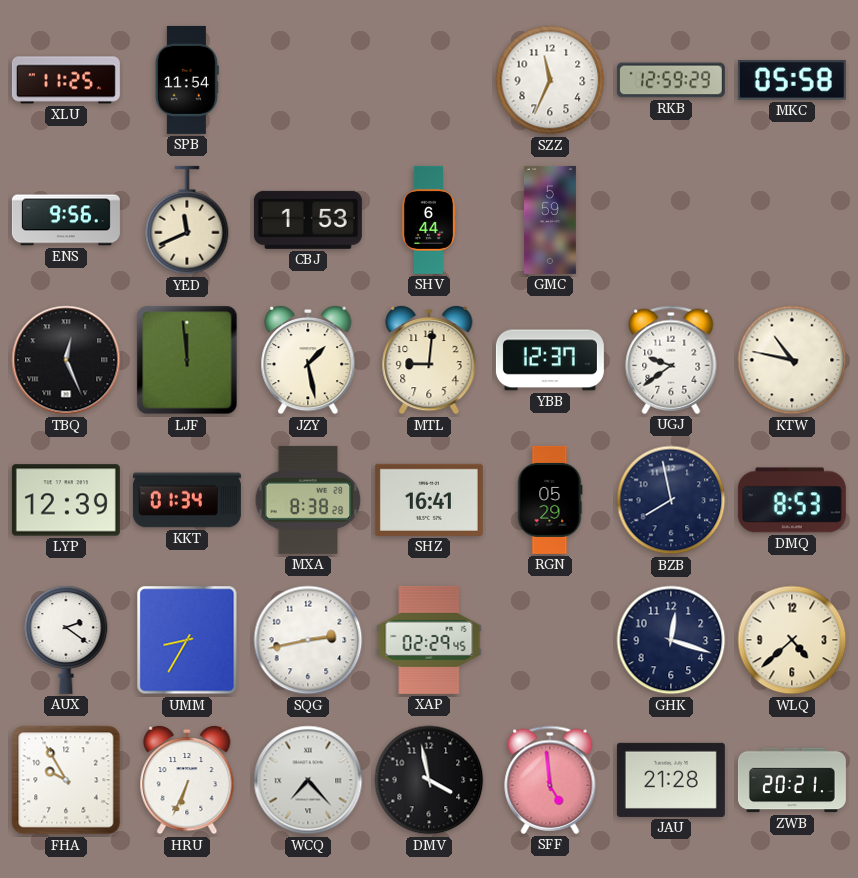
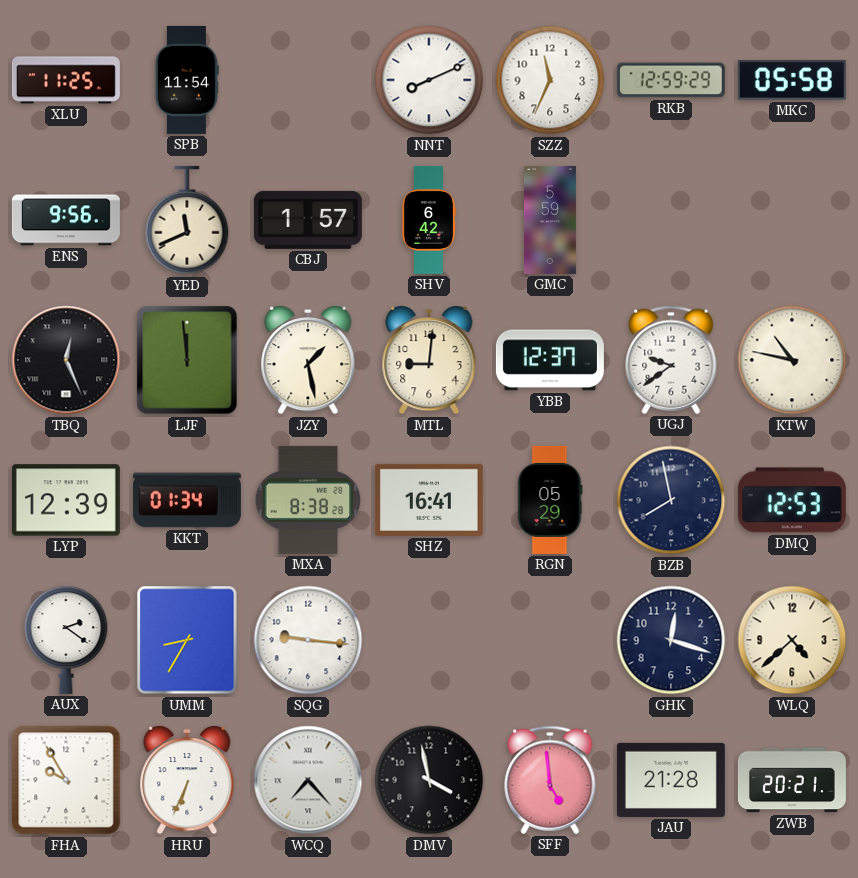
NNT: none -> 8:11 (429, 80)
CBJ: 1:53 -> 1:57 (308, 220)
SHV: 6:44 -> 6:42 (429, 220)
DMQ: 8:53 -> 12:53 (792, 500)
SQG: 2:43 -> 9:16 (308, 640)
XAP: 02:29 -> none (429, 640)
